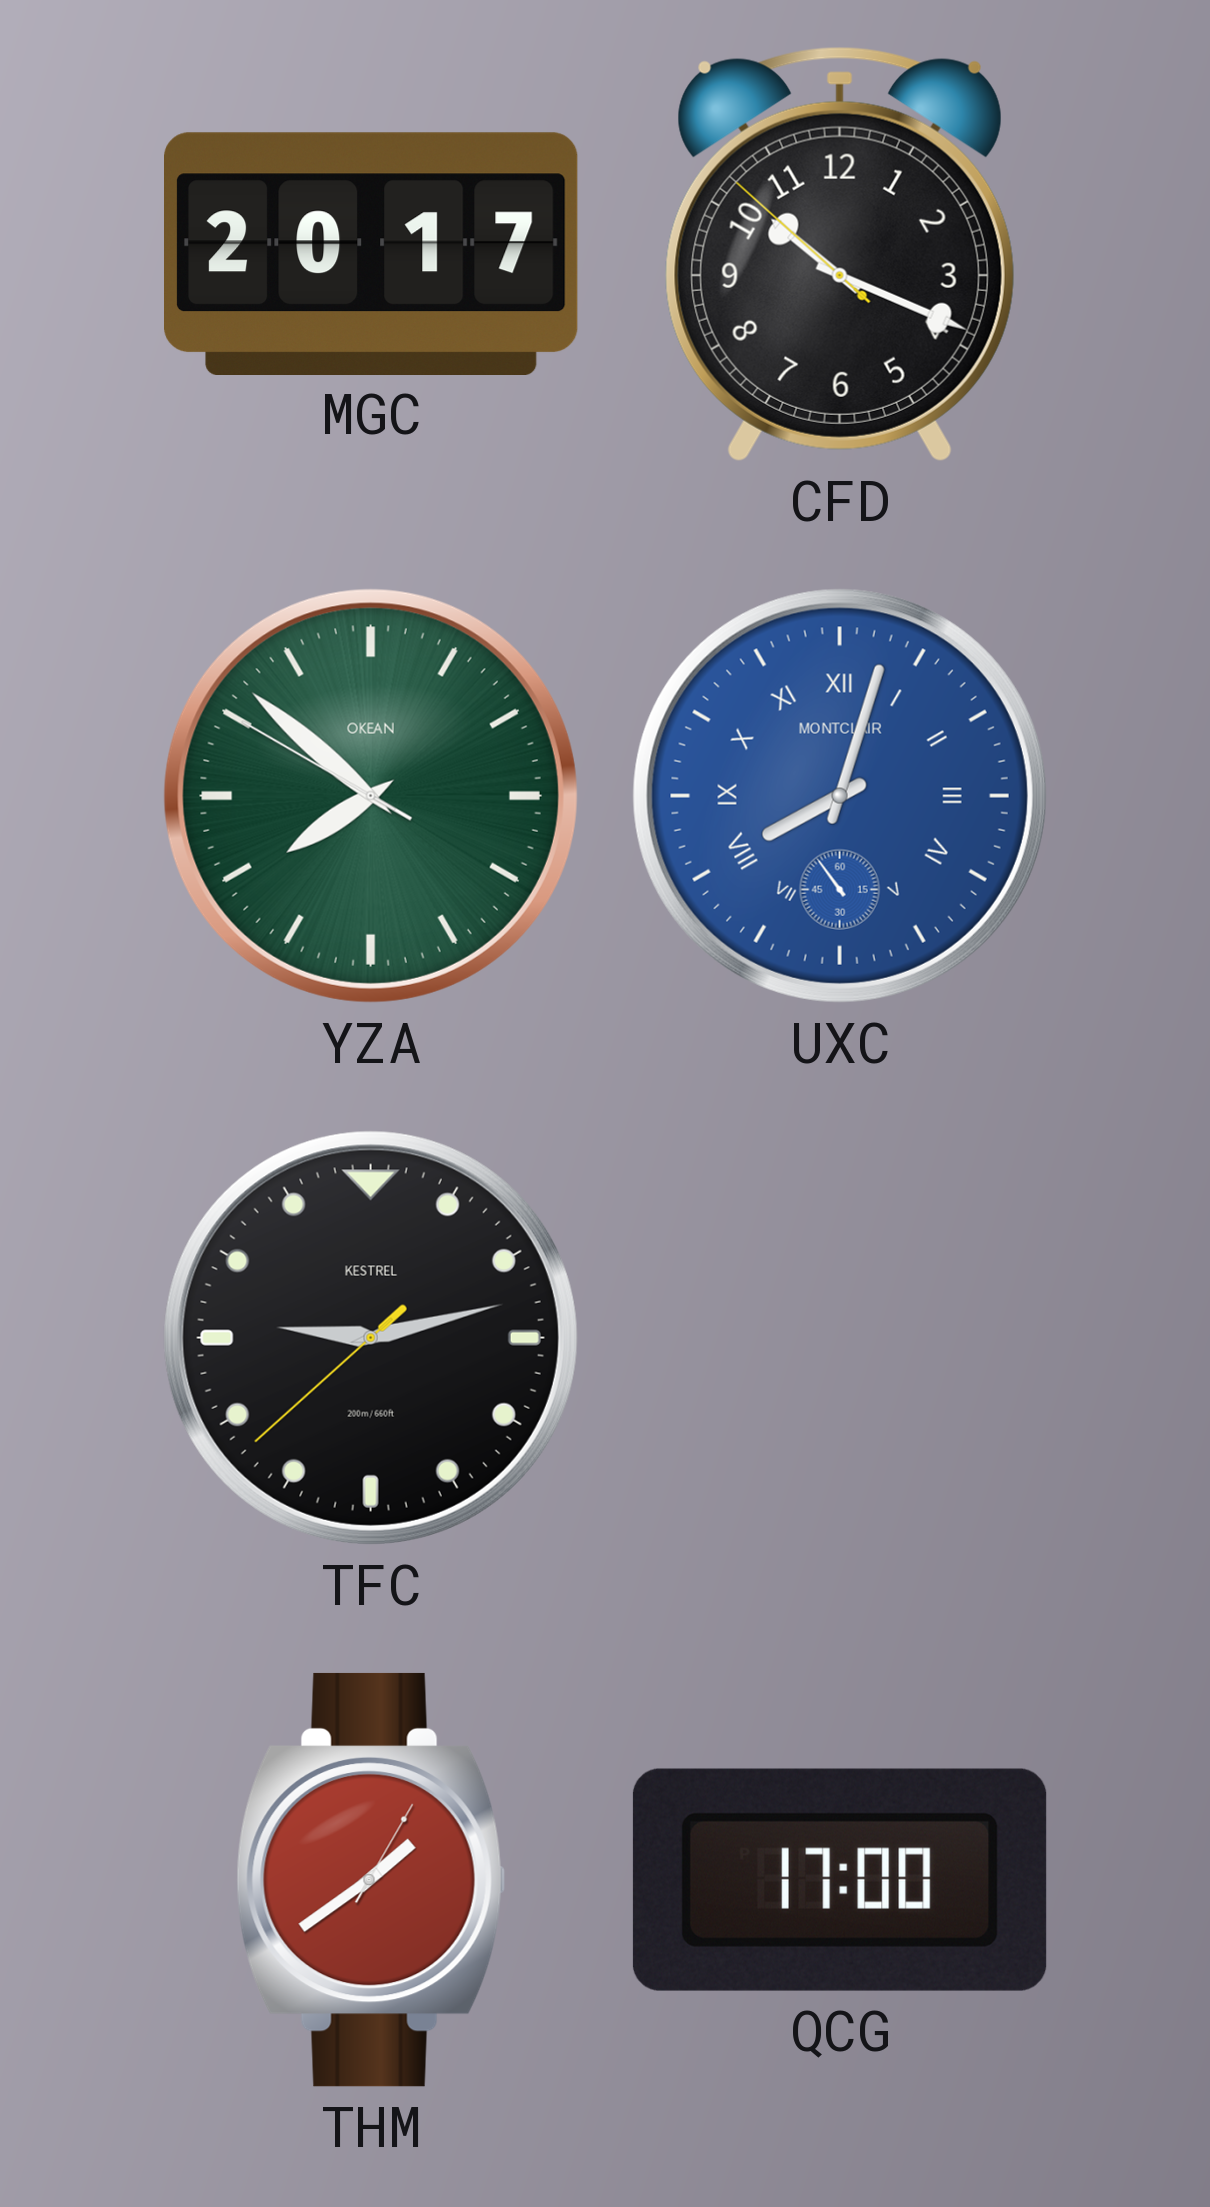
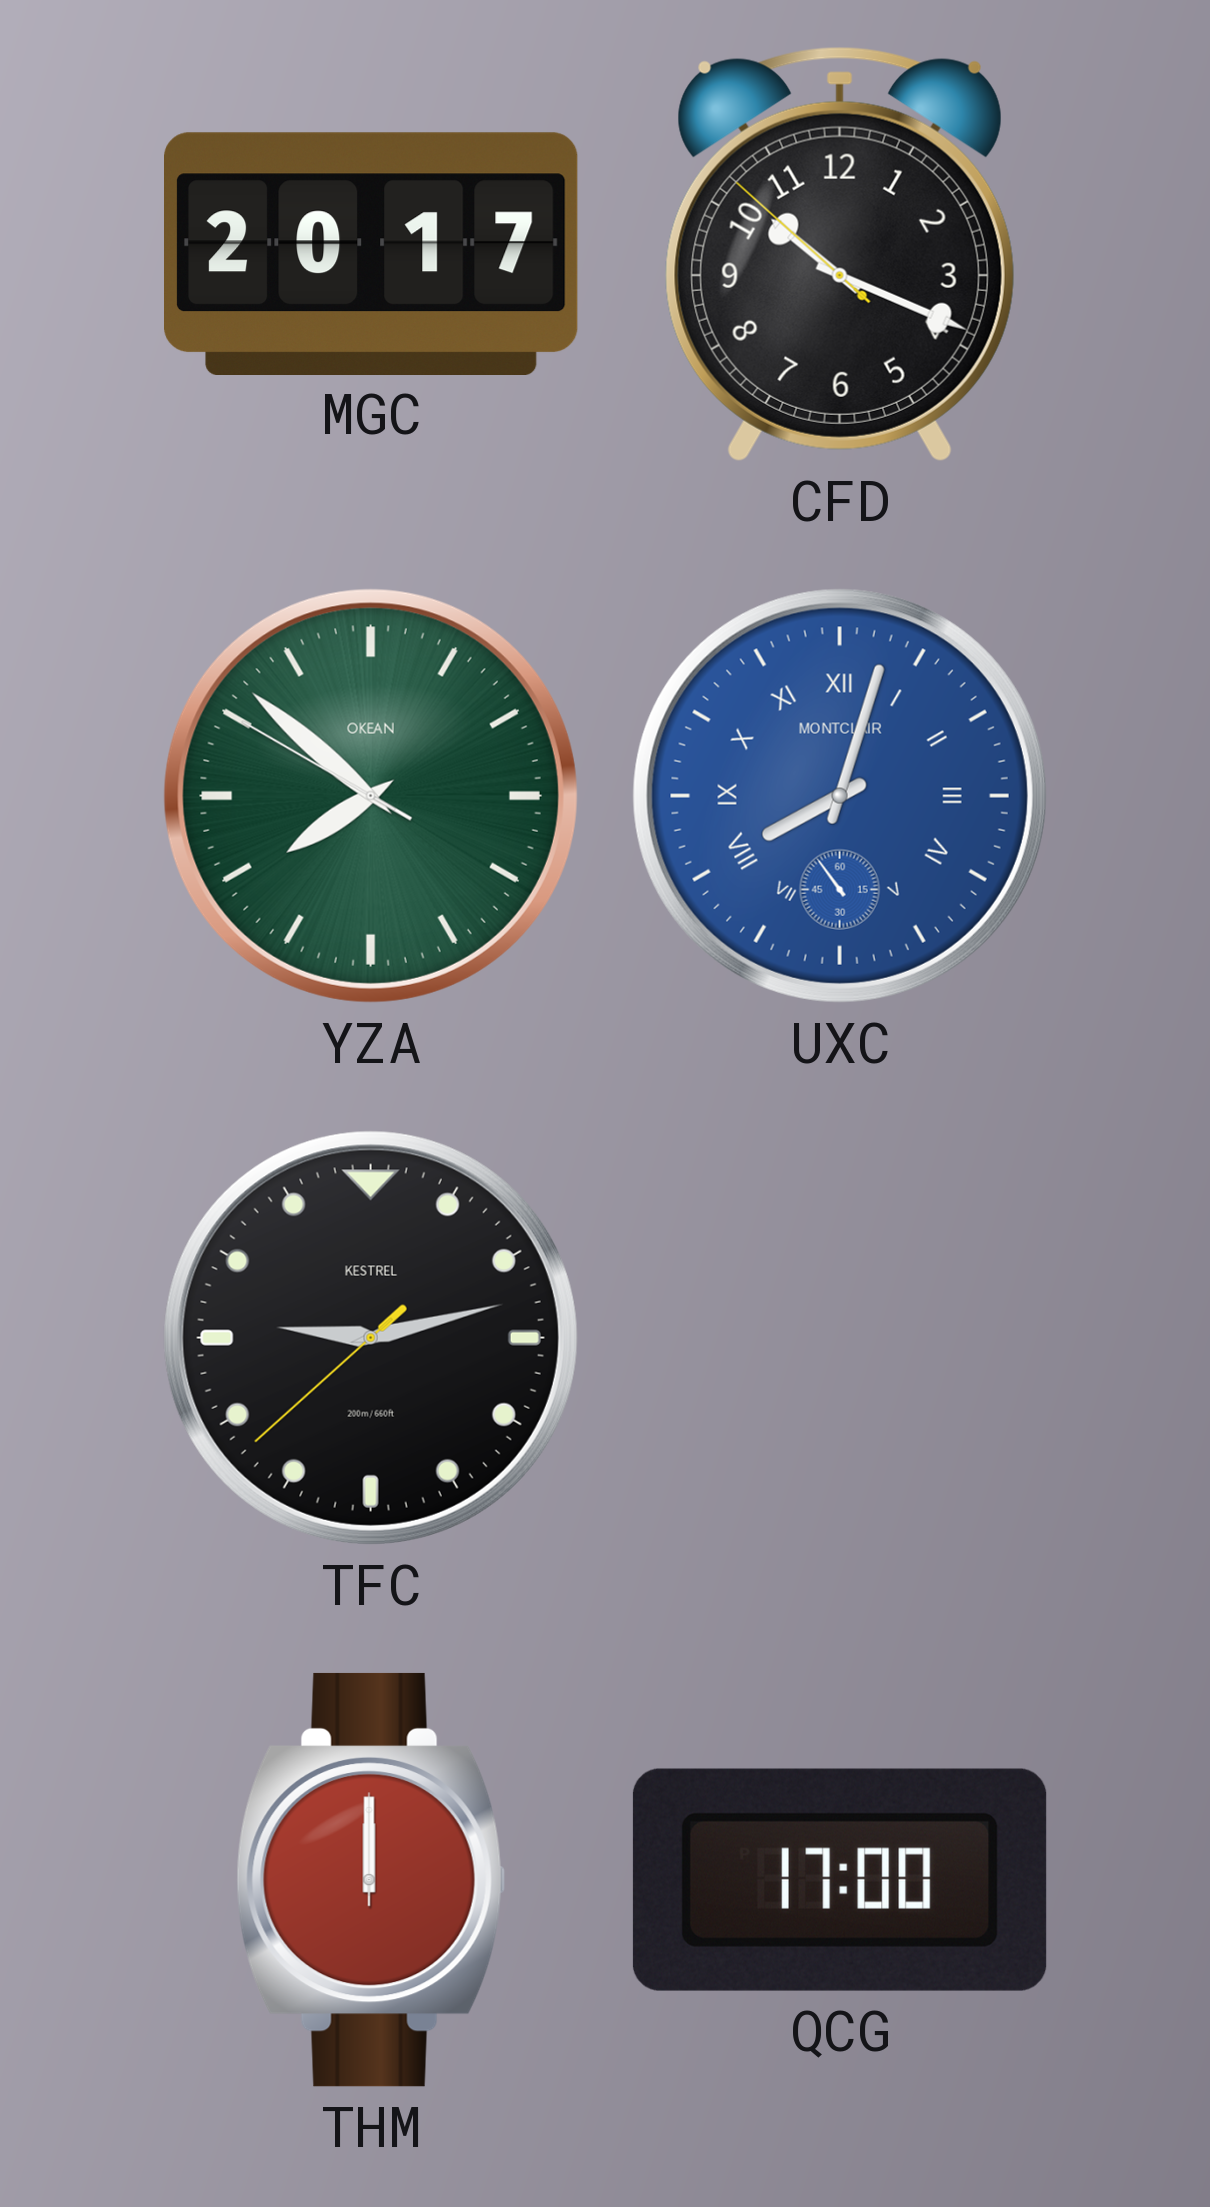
THM: 1:39 -> 12:00 (371, 1880)
